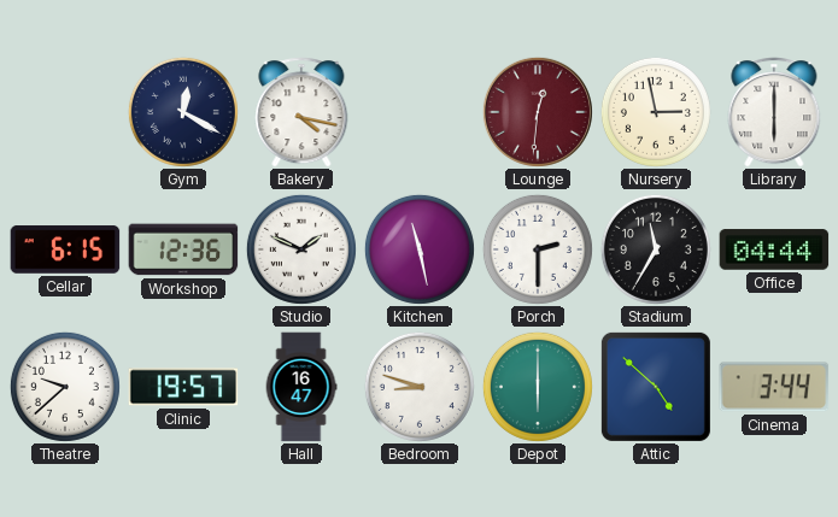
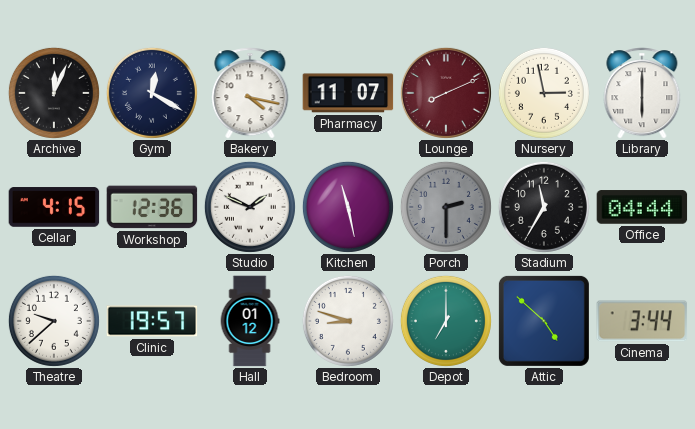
Archive: none -> 12:04 (54, 93)
Pharmacy: none -> 11:07 (348, 93)
Lounge: 12:31 -> 8:11 (446, 93)
Cellar: 6:15 -> 4:15 (54, 207)
Porch dial: white -> grey (446, 207)
Hall: 16:47 -> 01:12 (250, 321)
Depot: 6:00 -> 7:00 (446, 321)
